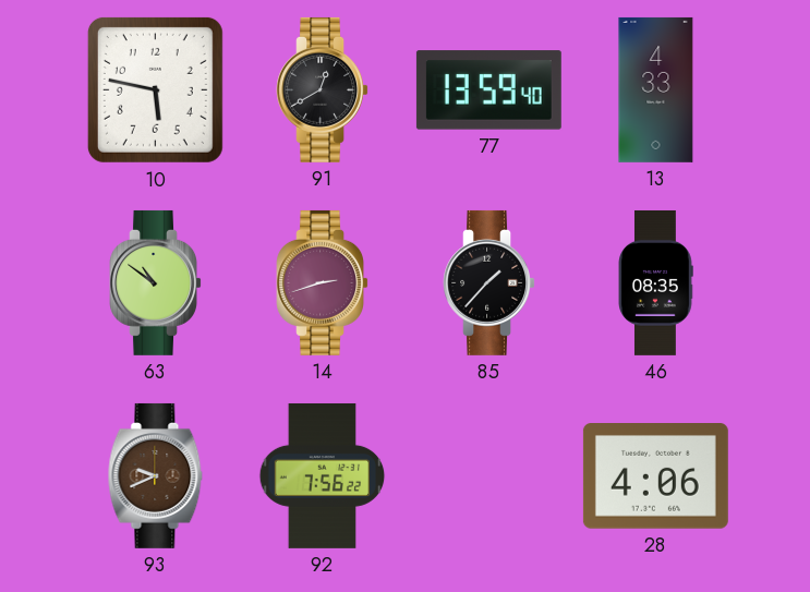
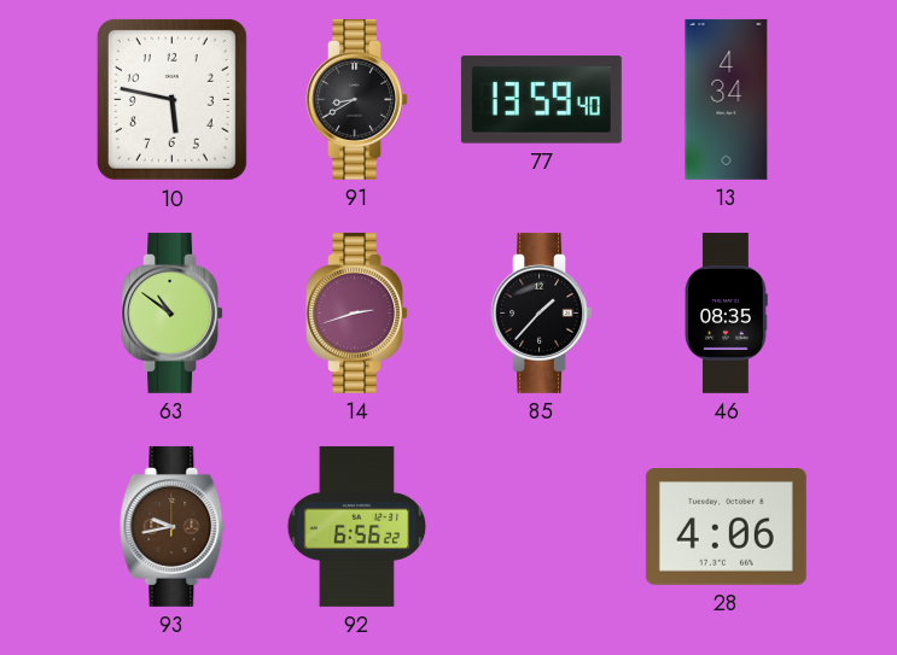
91: 12:40 -> 8:40 (356, 99)
13: 4:33 -> 4:34 (727, 99)
93: 9:41 -> 9:43 (173, 526)
92: 7:56 -> 6:56 (357, 526)
